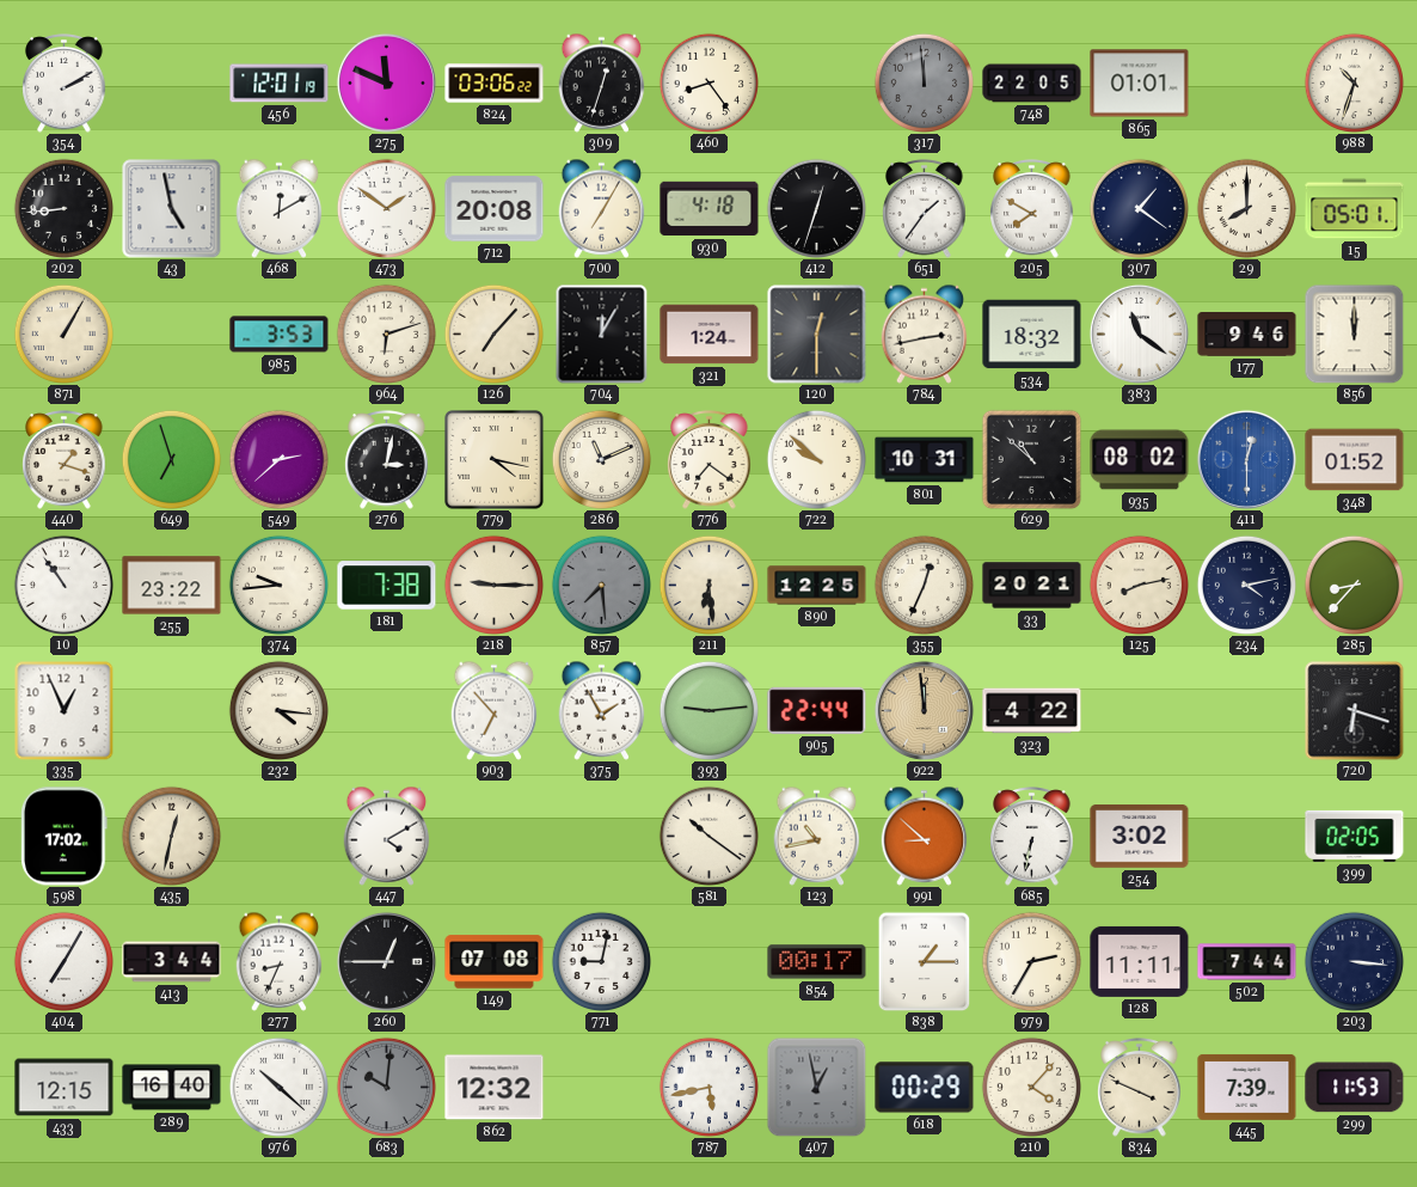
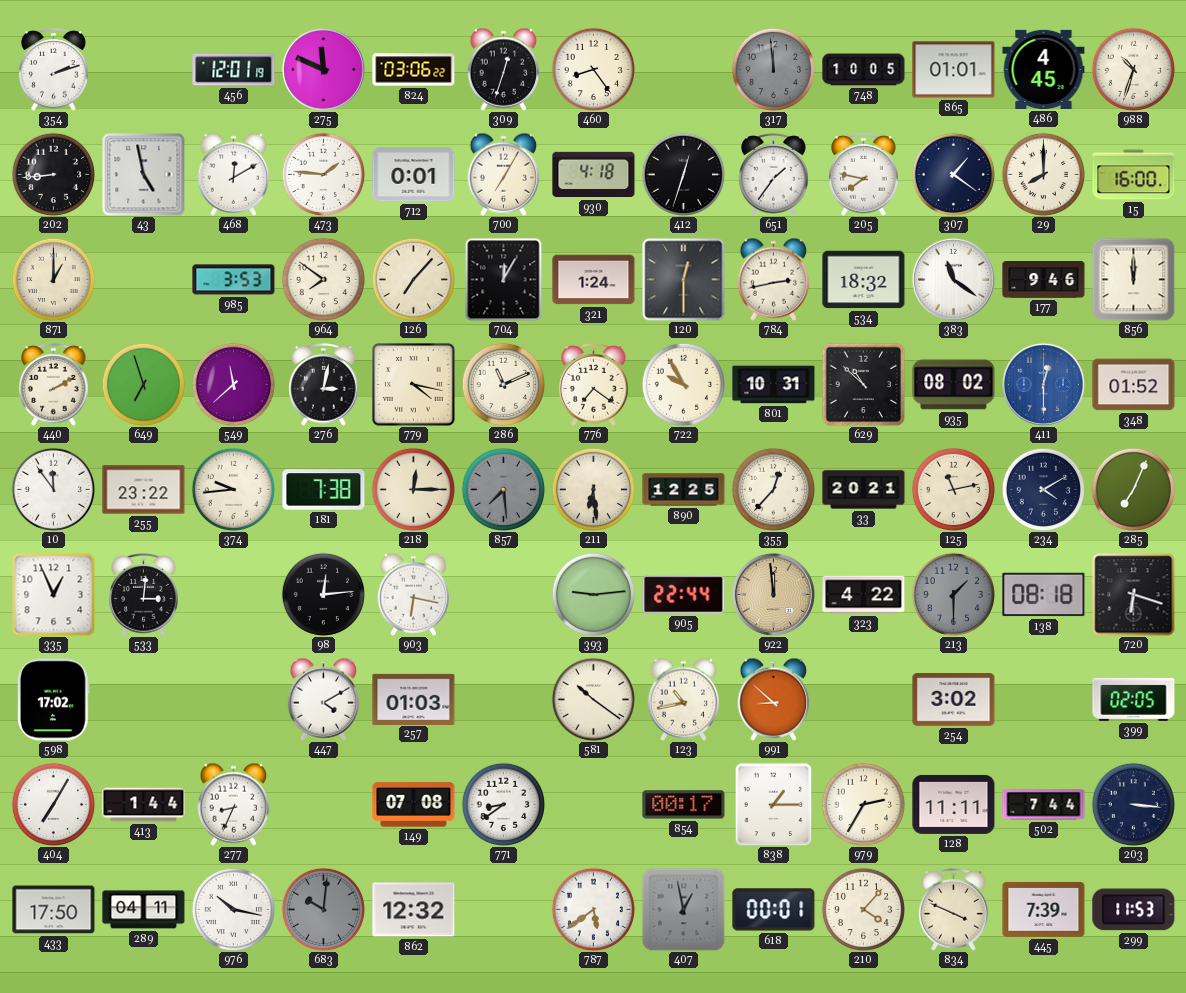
354: 2:10 -> 2:12 (54, 70)
748: 22:05 -> 10:05 (864, 70)
486: none -> 4:45 (1044, 69)
473: 1:51 -> 1:46 (323, 174)
712: 20:08 -> 0:01 (414, 175)
205: 7:50 -> 7:47 (864, 175)
15: 05:01 -> 16:00 (1134, 175)
871: 1:05 -> 1:00 (53, 279)
964: 6:12 -> 7:51 (323, 279)
440: 1:18 -> 2:10 (54, 385)
549: 2:38 -> 11:38 (233, 384)
722: 9:52 -> 9:55 (683, 384)
10: 10:54 -> 11:54 (53, 489)
218: 9:15 -> 12:15 (413, 489)
355: 12:34 -> 12:37 (773, 489)
125: 8:13 -> 11:13 (953, 489)
234: 4:13 -> 4:10 (1043, 489)
285: 8:37 -> 7:04 (1133, 489)
533: none -> 3:01 (144, 595)
232: 4:16 -> none (278, 710)
98: none -> 12:14 (323, 594)
903: 6:53 -> 6:17 (414, 594)
375: 1:55 -> none (602, 710)
213: none -> 1:30 (953, 594)
138: none -> 08:18 (1044, 595)
435: 12:32 -> none (171, 836)
257: none -> 01:03 (414, 699)
685: 6:32 -> none (1032, 837)
413: 3:44 -> 1:44 (144, 805)
260: 12:45 -> none (386, 961)
771: 9:02 -> 8:39 (503, 804)
433: 12:15 -> 17:50 (54, 910)
289: 16:40 -> 04:11 (144, 910)
976: 10:22 -> 10:17 (233, 909)
787: 5:43 -> 5:39 (593, 909)
618: 00:29 -> 00:01 (774, 910)
